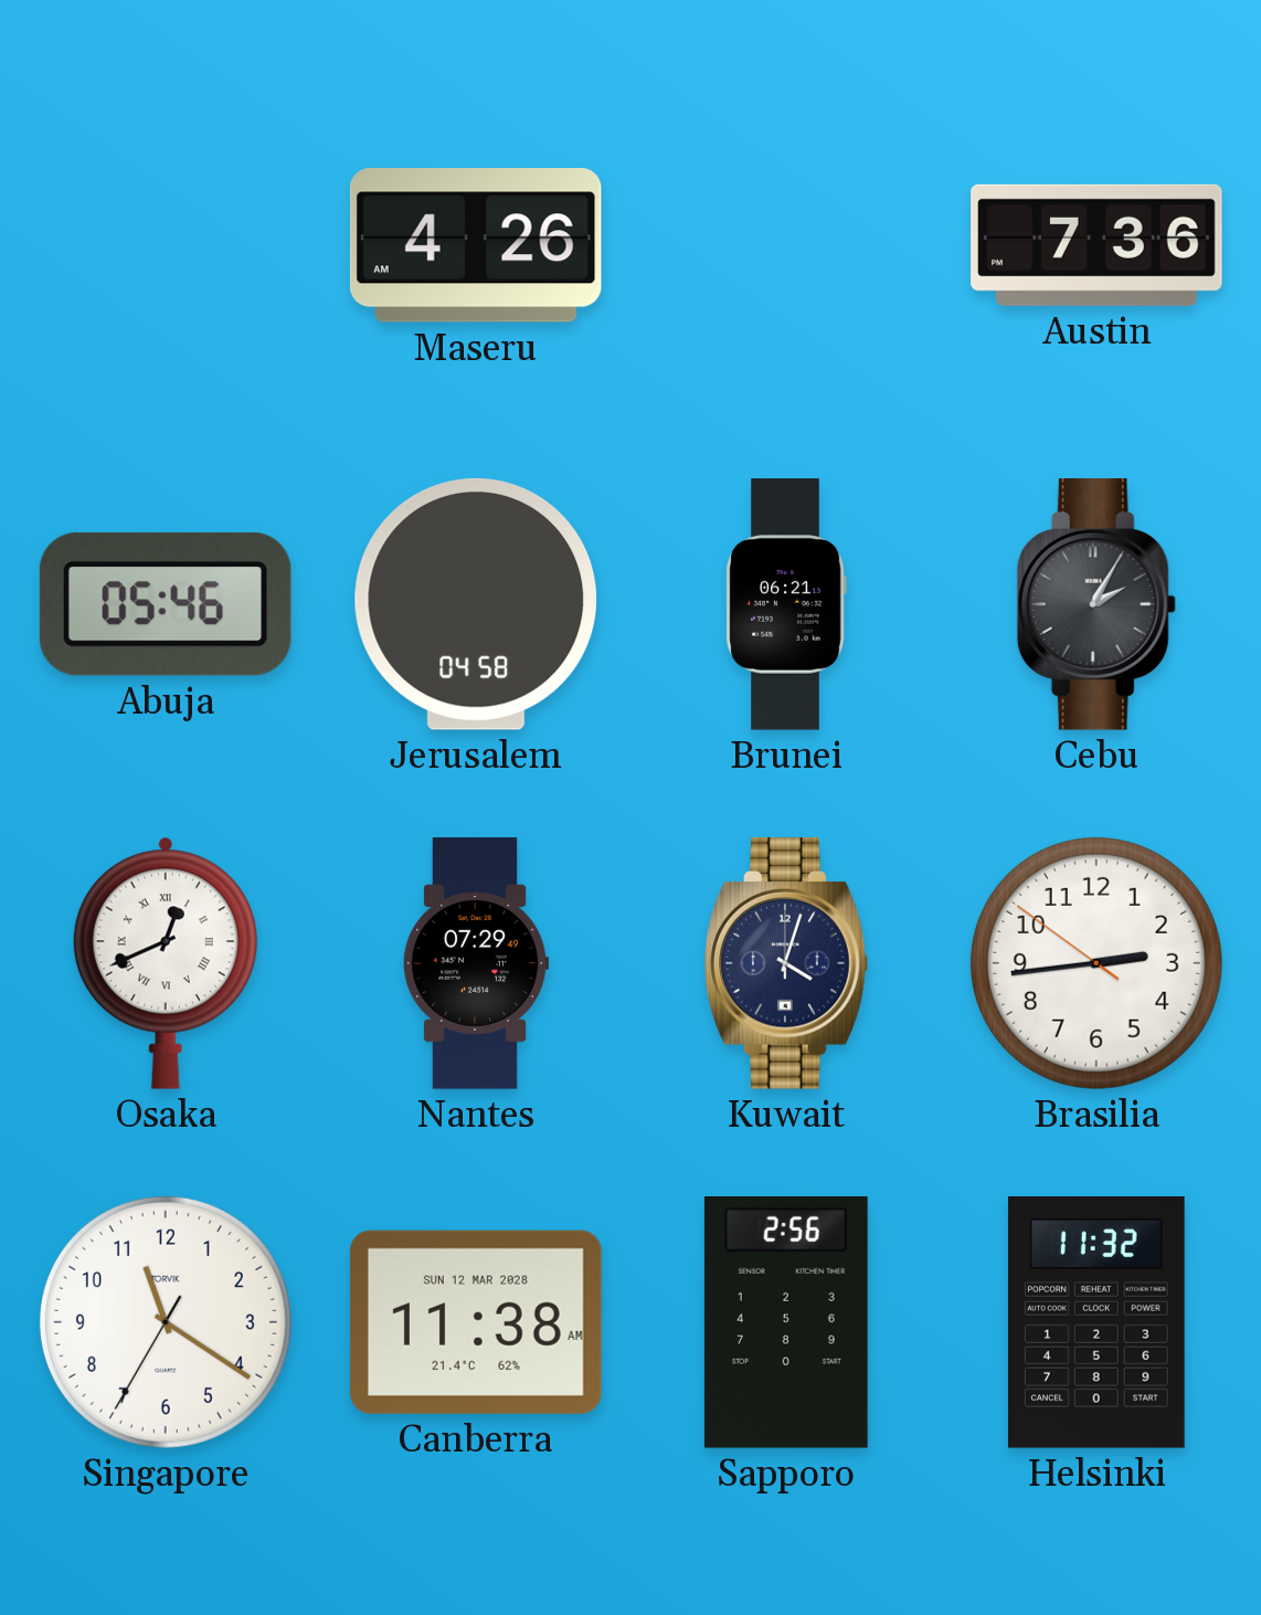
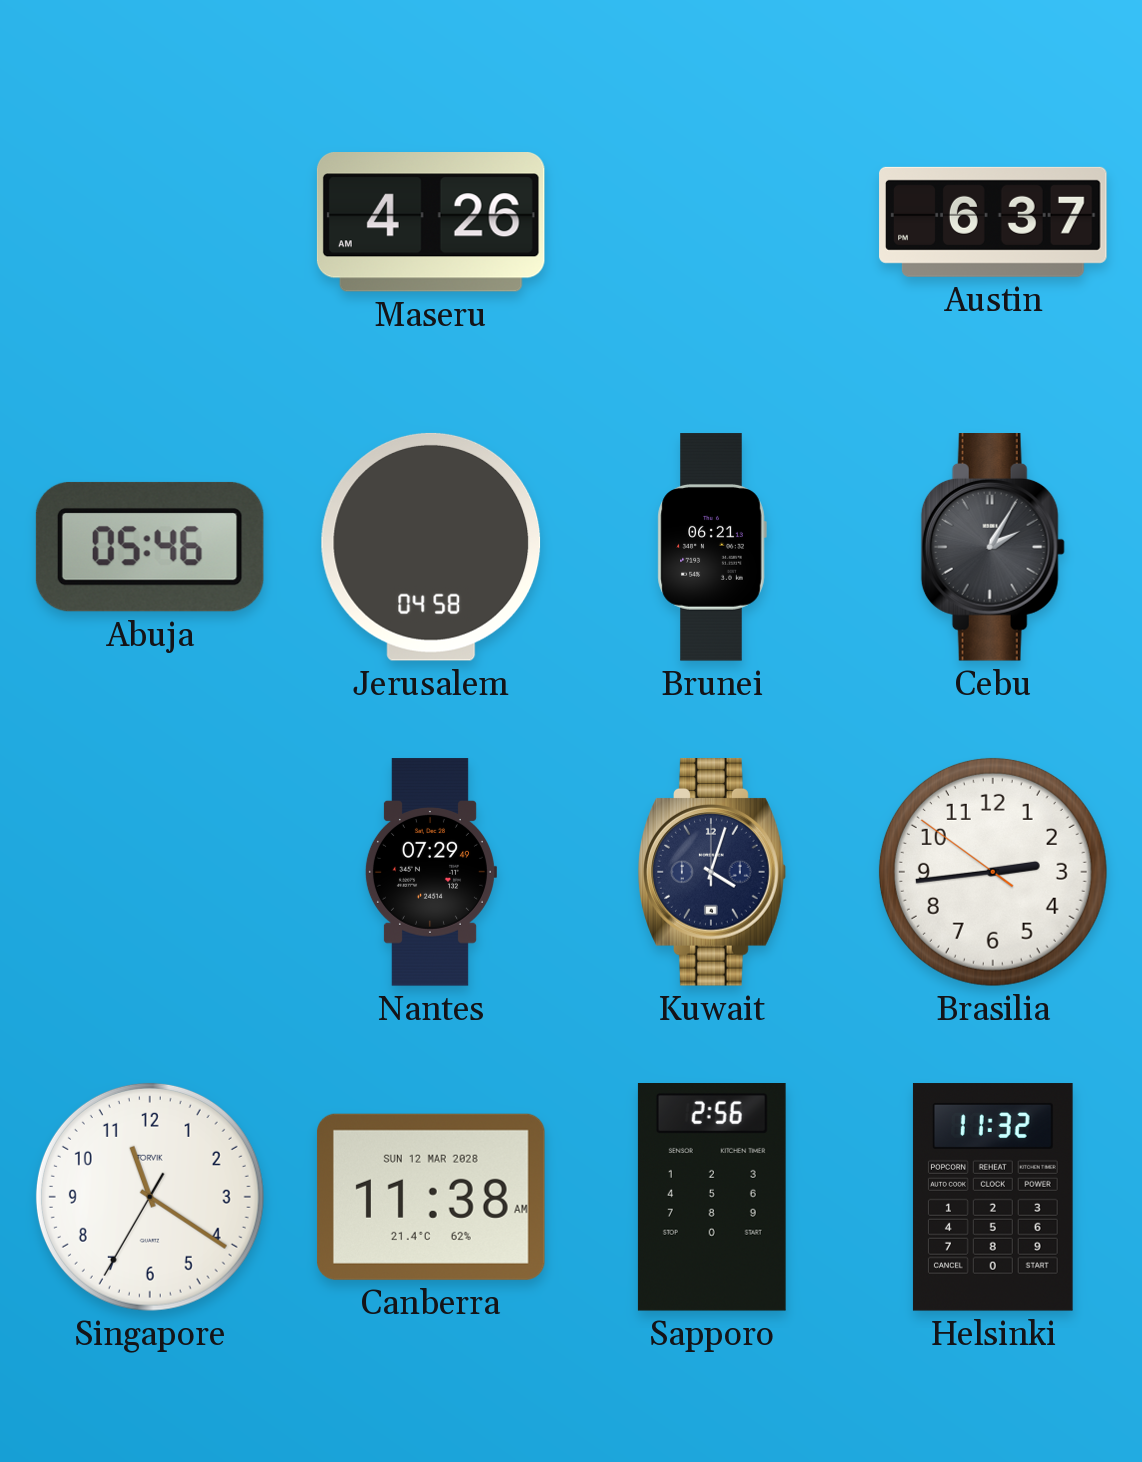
Austin: 7:36 -> 6:37 (993, 222)
Osaka: 12:41 -> none (166, 963)
